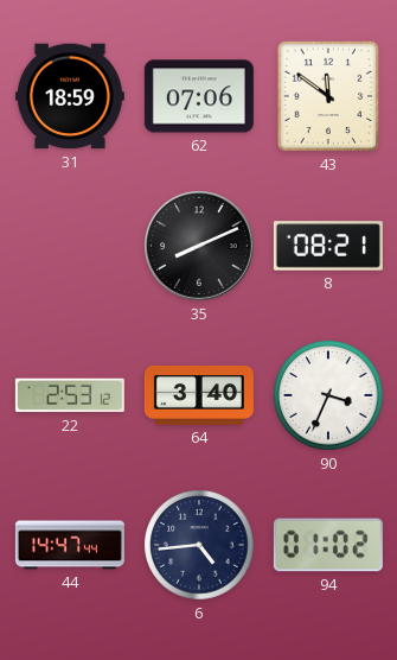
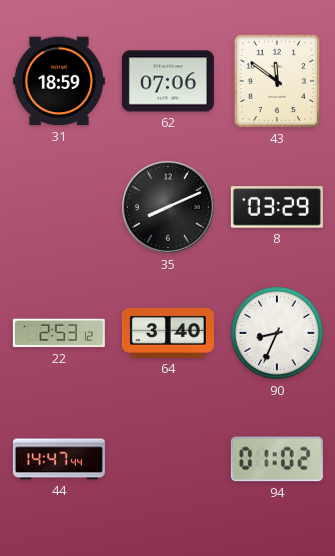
8: 08:21 -> 03:29 (277, 207)
90: 3:34 -> 8:34 (277, 333)
6: 4:44 -> none (199, 545)
